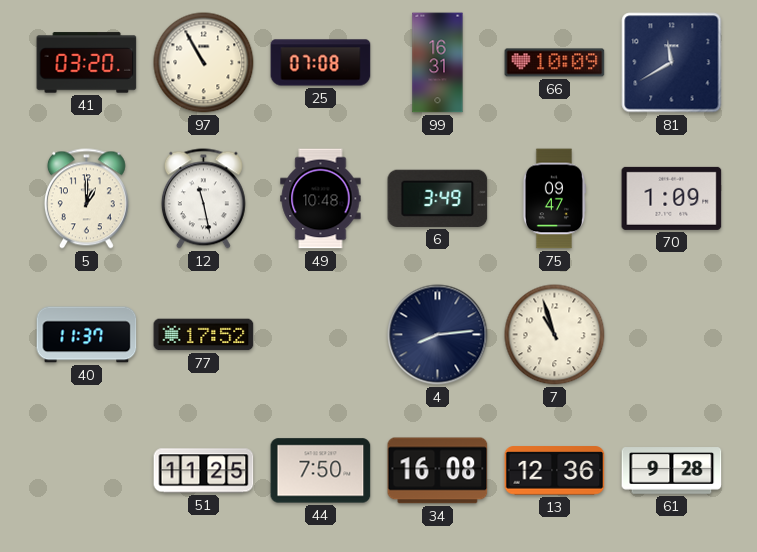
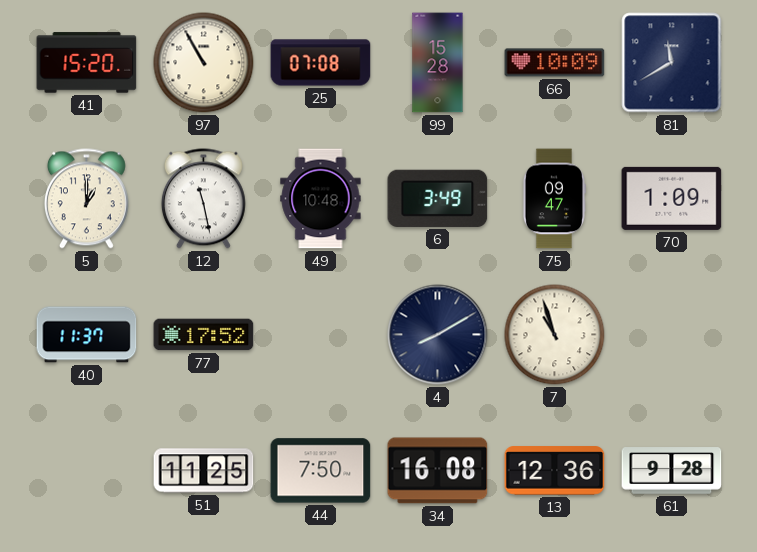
41: 03:20 -> 15:20 (87, 63)
99: 16:31 -> 15:28 (438, 63)
4: 8:14 -> 8:10 (438, 335)
